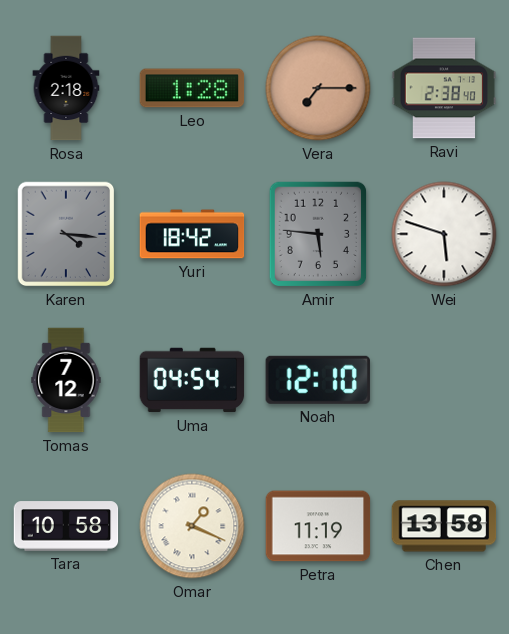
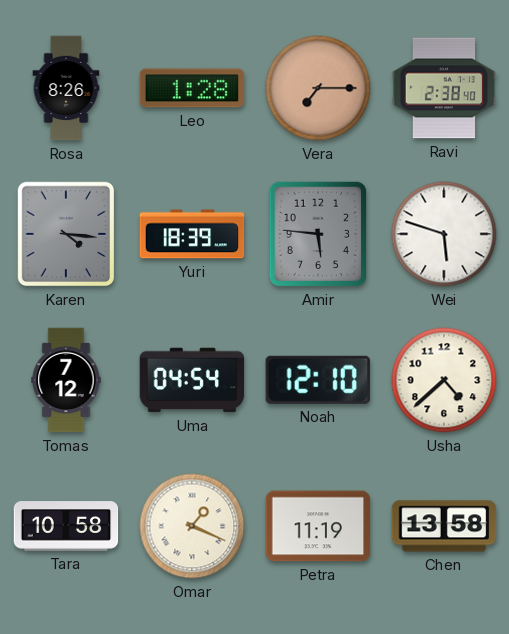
Rosa: 2:18 -> 8:26 (66, 88)
Yuri: 18:42 -> 18:39 (192, 234)
Usha: none -> 4:38 (444, 380)
